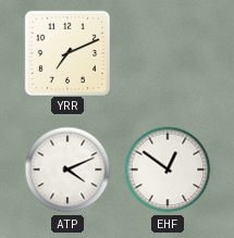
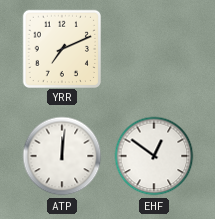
ATP: 4:11 -> 12:01 (62, 156)
